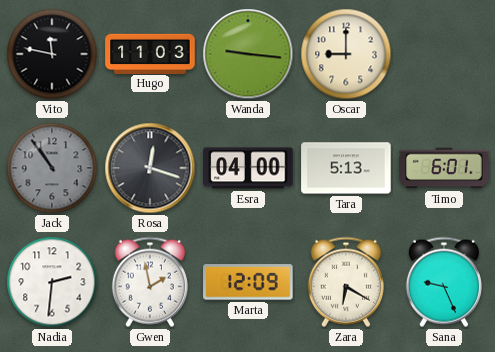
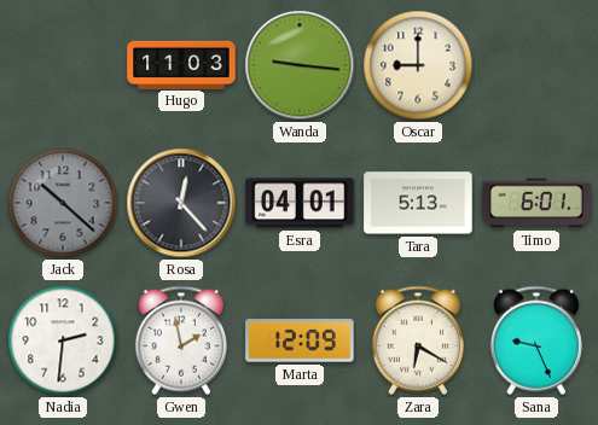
Vito: 11:47 -> none (52, 54)
Jack: 10:54 -> 10:22 (63, 203)
Rosa: 12:18 -> 12:23 (181, 203)
Esra: 04:00 -> 04:01 (300, 203)
